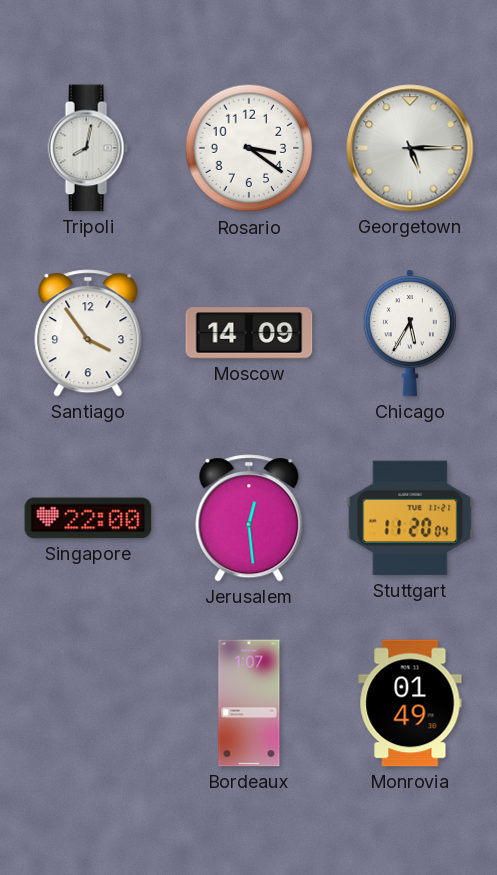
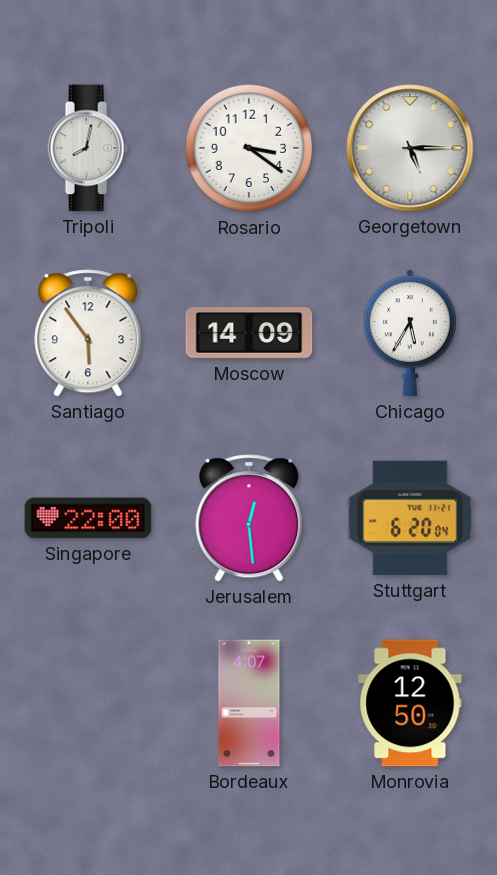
Santiago: 3:54 -> 5:54 (88, 333)
Stuttgart: 11:20 -> 6:20 (410, 518)
Bordeaux: 1:07 -> 4:07 (249, 703)
Monrovia: 01:49 -> 12:50 (410, 703)
